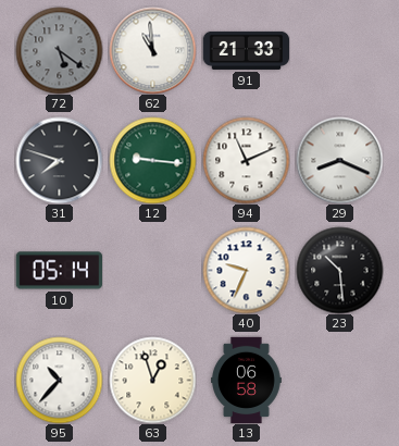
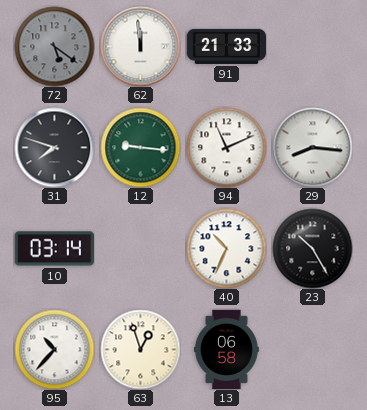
62: 10:59 -> 11:59 (140, 46)
29: 8:19 -> 8:16 (312, 147)
10: 05:14 -> 03:14 (54, 249)
40: 9:34 -> 10:34 (226, 248)
23: 10:29 -> 10:25 (312, 248)
